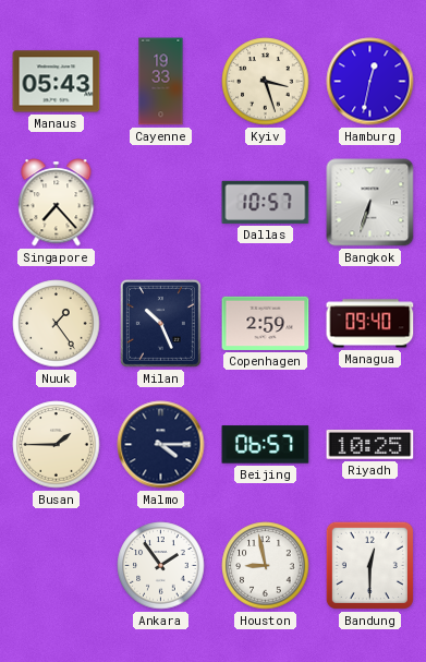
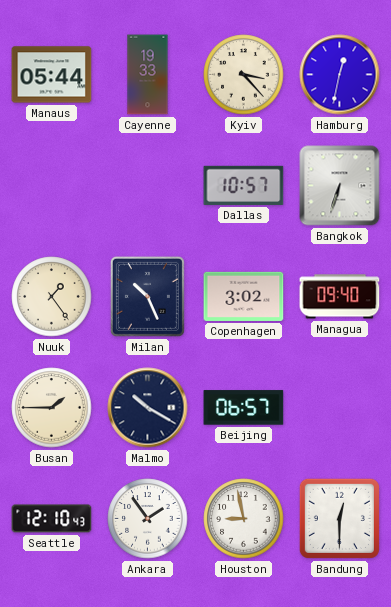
Manaus: 05:43 -> 05:44 (52, 75)
Kyiv: 3:27 -> 3:23 (244, 75)
Singapore: 7:23 -> none (57, 203)
Copenhagen: 2:59 -> 3:02 (244, 296)
Malmo: 4:15 -> 10:20 (148, 408)
Riyadh: 10:25 -> none (370, 445)
Seattle: none -> 12:10 (52, 519)
